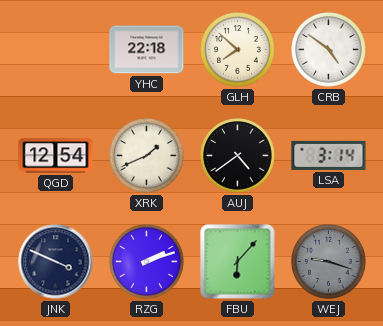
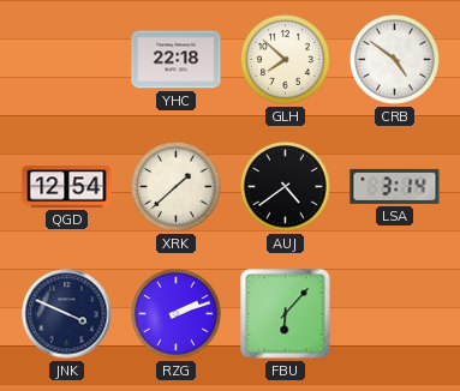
XRK: 1:41 -> 1:38 (177, 187)
WEJ: 9:18 -> none (329, 262)
